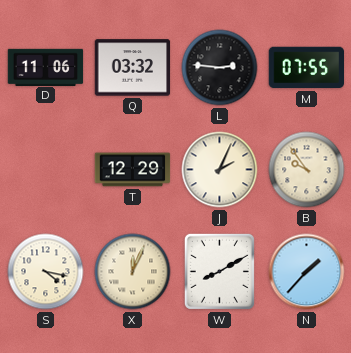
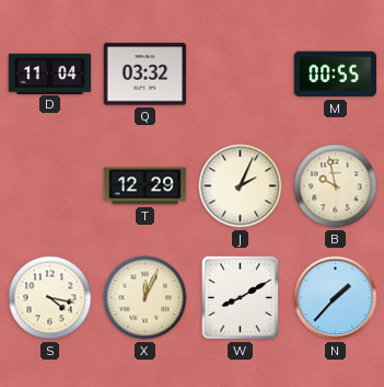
D: 11:06 -> 11:04 (50, 73)
L: 2:46 -> none (220, 68)
M: 07:55 -> 00:55 (335, 75)
B: 9:54 -> 9:58 (336, 186)
